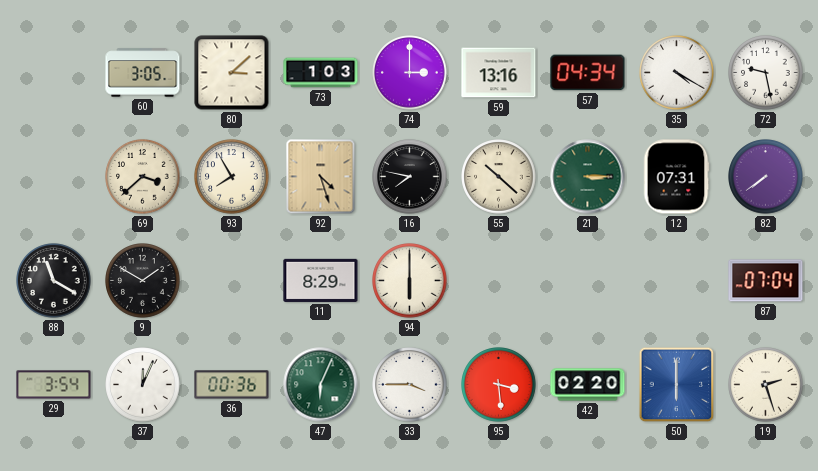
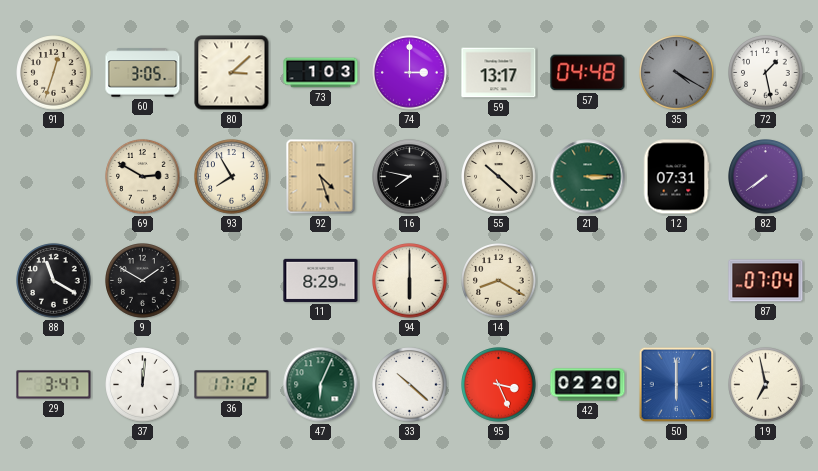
91: none -> 12:33 (54, 73)
59: 13:16 -> 13:17 (499, 73)
57: 04:34 -> 04:48 (588, 73)
35 dial: white -> grey (677, 73)
72: 9:28 -> 1:28 (766, 73)
69: 3:38 -> 2:50 (143, 177)
14: none -> 8:20 (499, 281)
29: 3:54 -> 3:47 (54, 385)
37: 12:04 -> 12:01 (143, 385)
36: 00:36 -> 17:12 (232, 385)
33: 3:45 -> 10:22 (410, 385)
95: 3:29 -> 3:26 (499, 385)
19: 2:27 -> 6:58 (766, 385)
